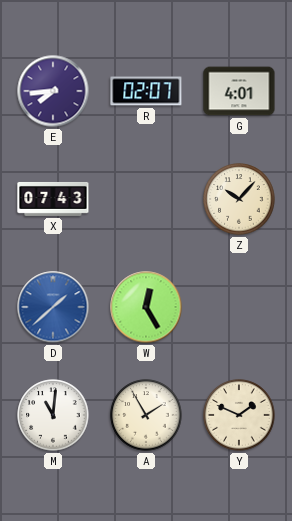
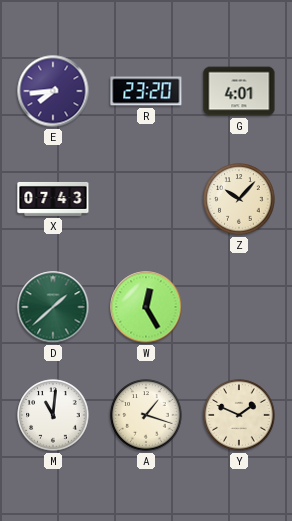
R: 02:07 -> 23:20 (146, 91)
D dial: blue -> green (53, 307)
A: 1:55 -> 1:18 (146, 415)
